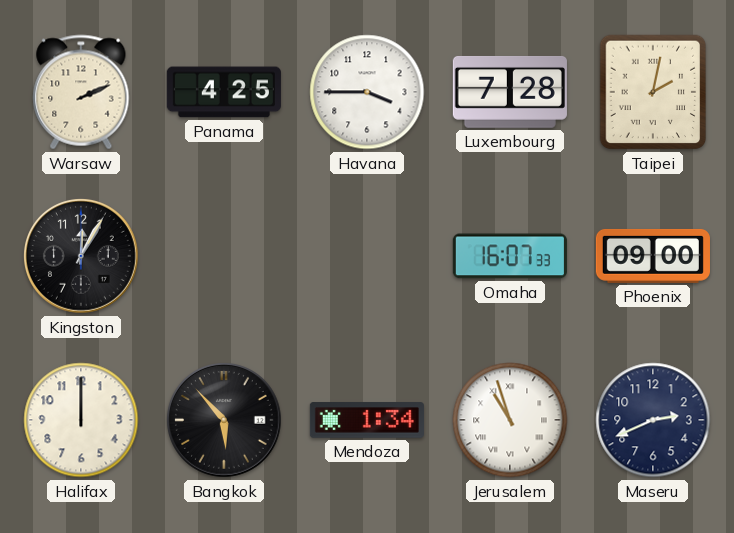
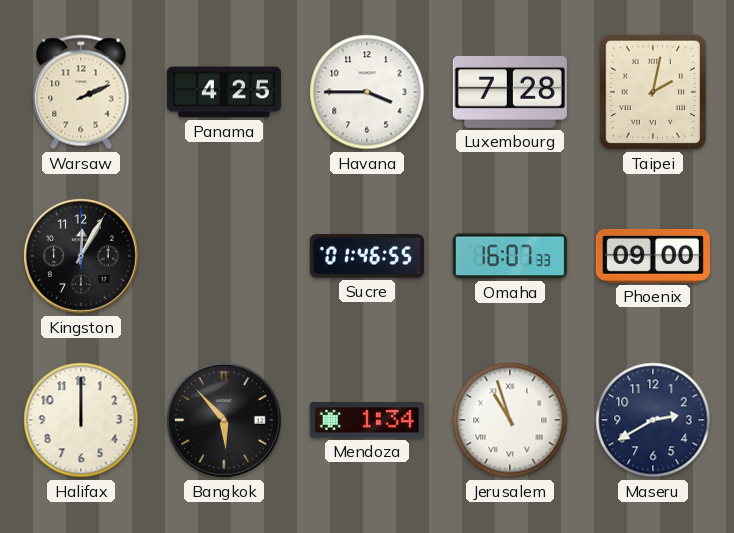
Sucre: none -> 01:46 (367, 256)
Maseru: 2:41 -> 2:40 (653, 420)
